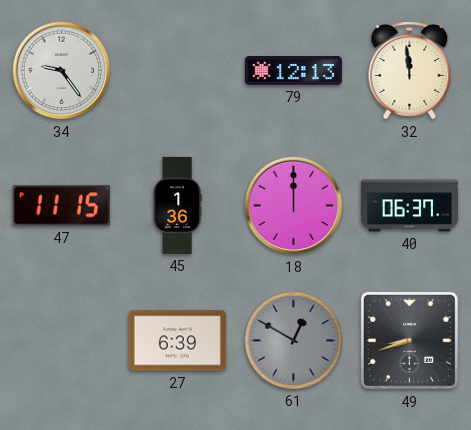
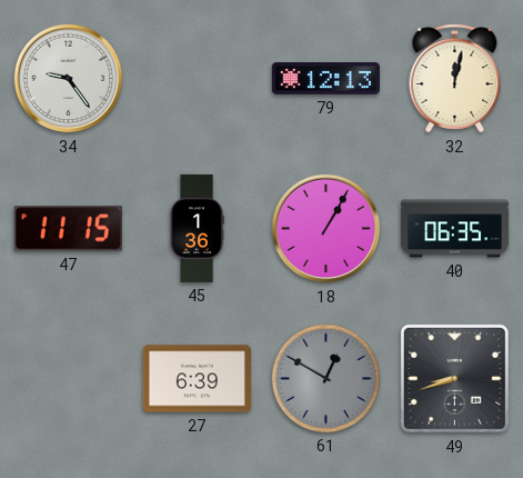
32: 11:59 -> 12:02 (455, 79)
18: 12:00 -> 1:05 (326, 229)
40: 06:37 -> 06:35 (454, 229)
